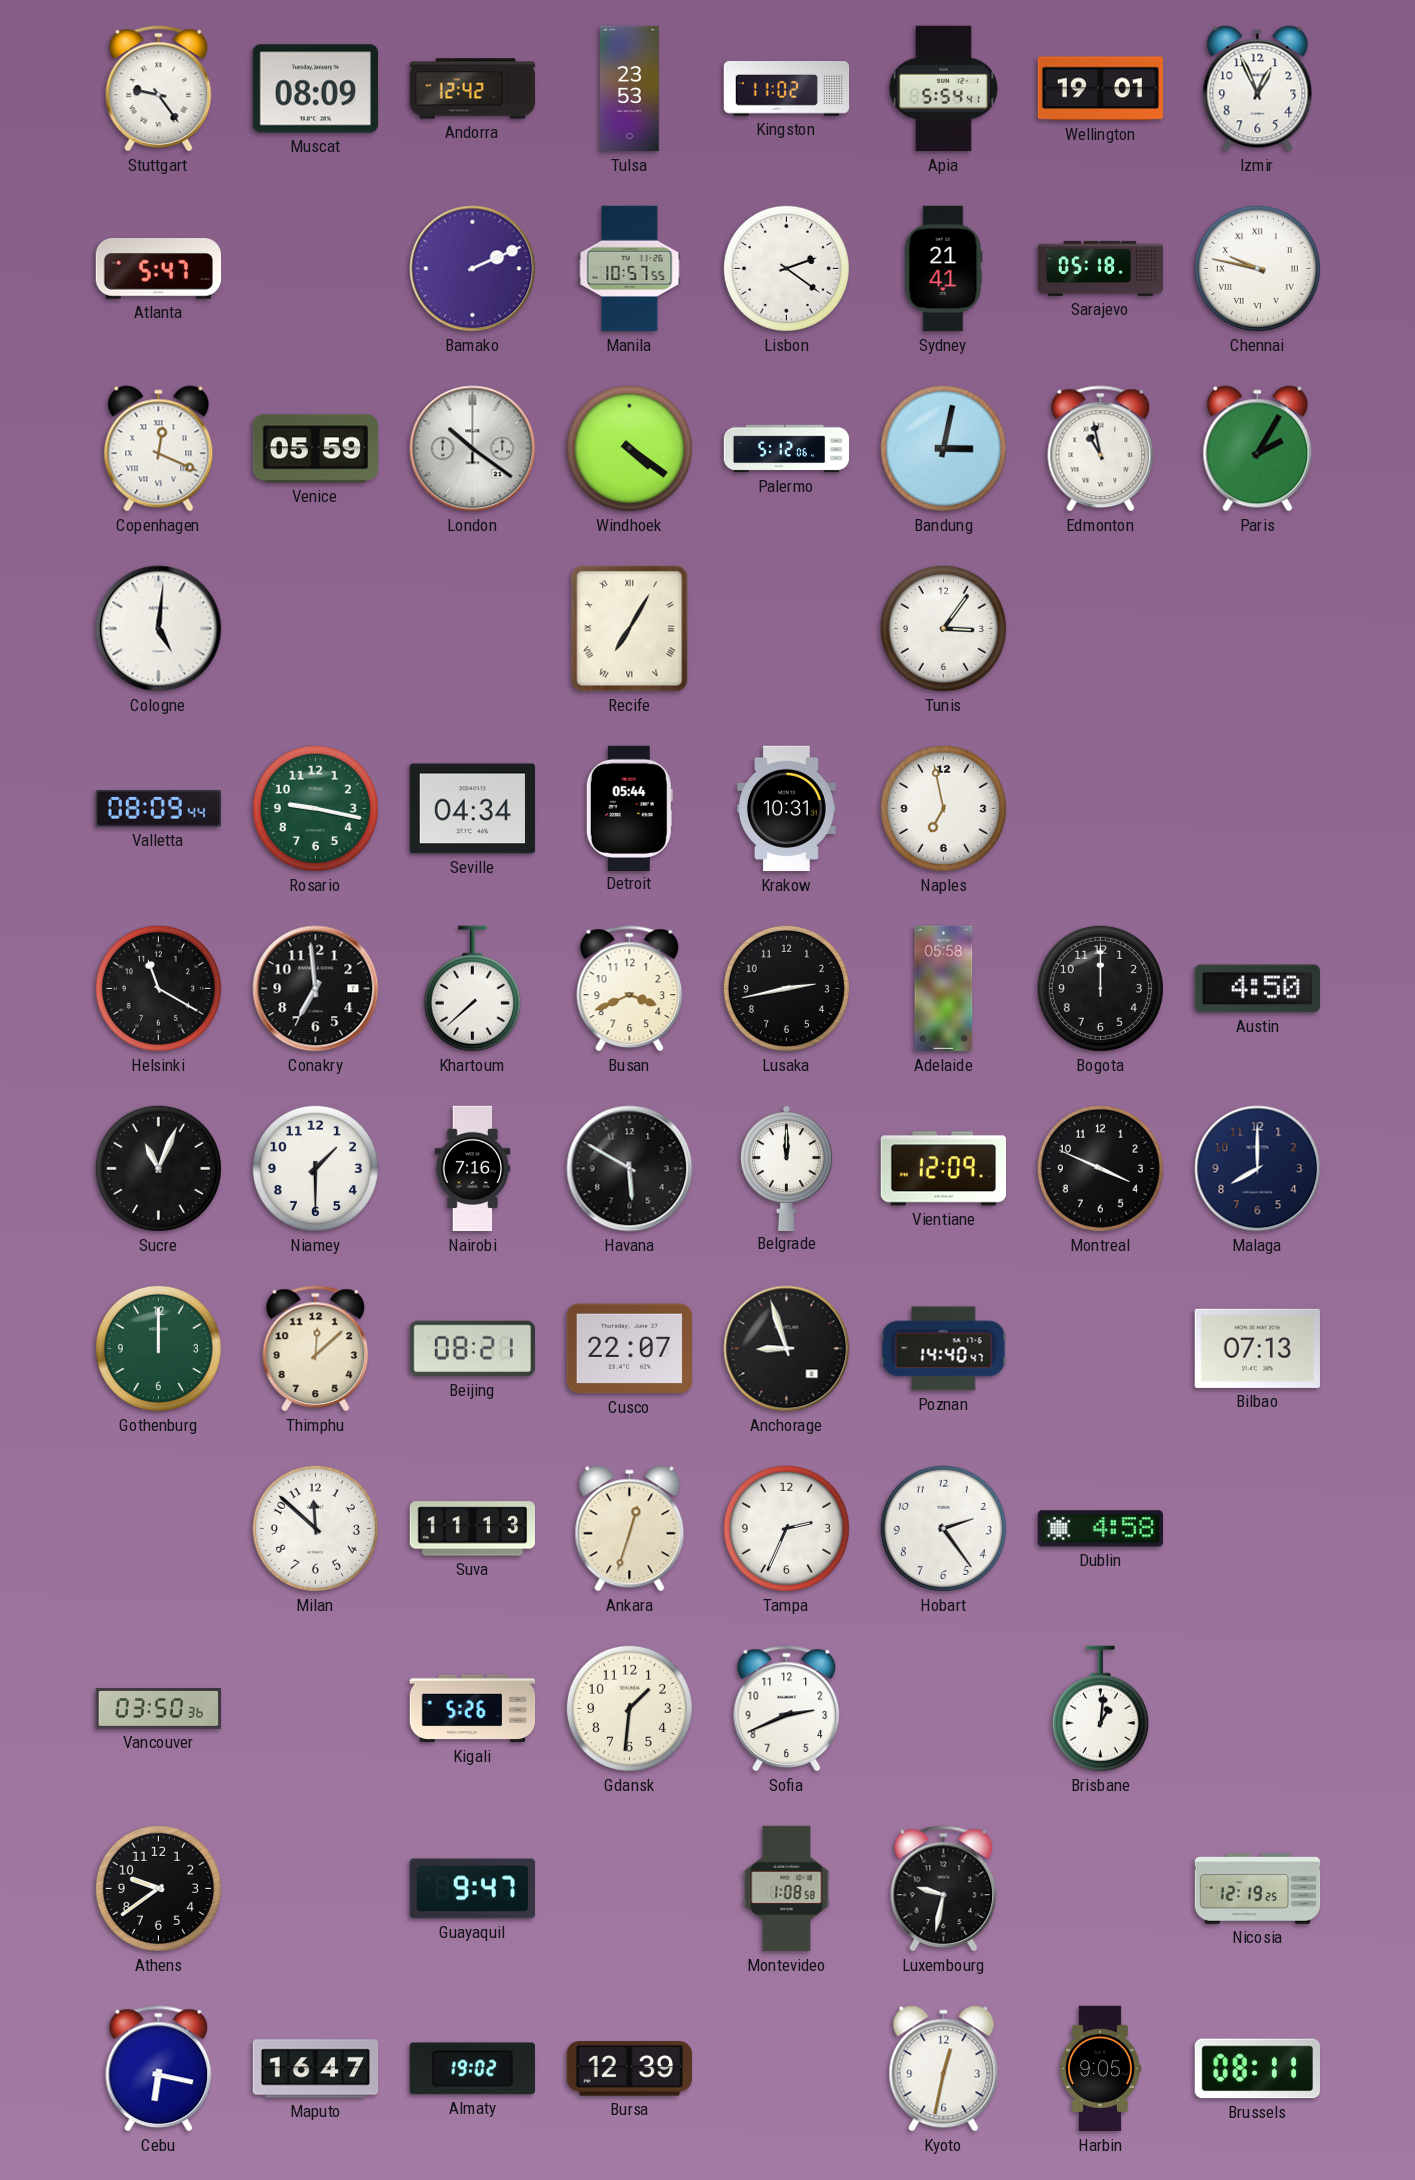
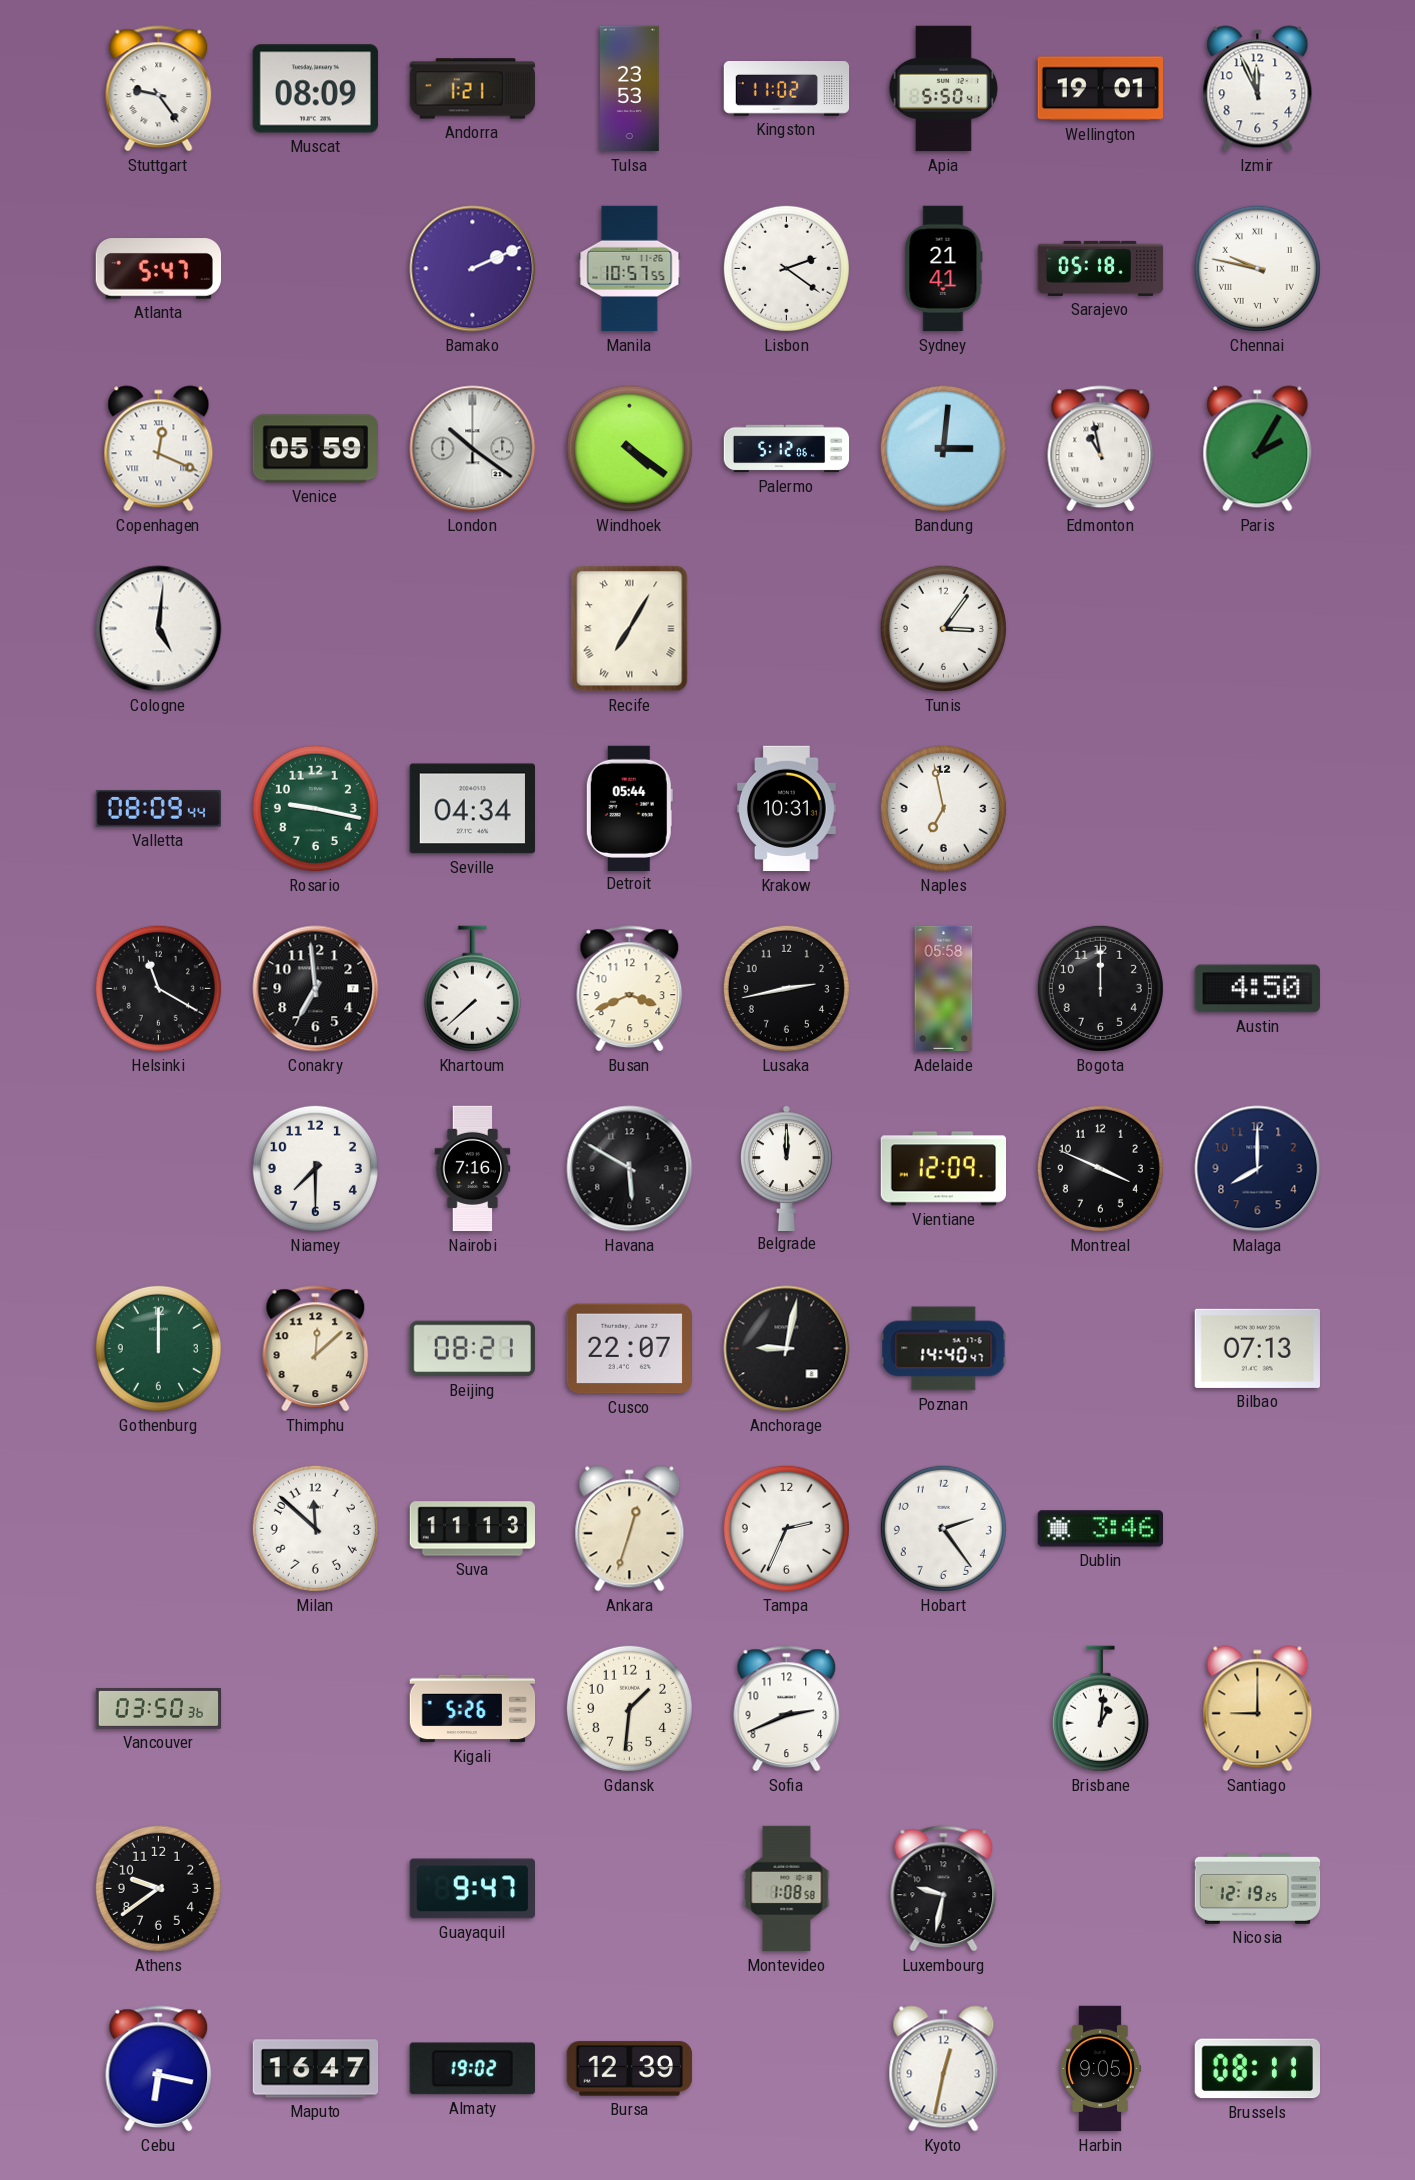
Andorra: 12:42 -> 1:21 (473, 89)
Apia: 5:54 -> 5:50 (943, 89)
Izmir: 12:56 -> 11:56 (1258, 89)
Bandung: 3:02 -> 3:01 (943, 448)
Sucre: 11:04 -> none (158, 1168)
Niamey: 1:30 -> 7:30 (315, 1168)
Anchorage: 8:57 -> 9:02 (787, 1349)
Dublin: 4:58 -> 3:46 (1100, 1529)
Santiago: none -> 9:00 (1258, 1709)
